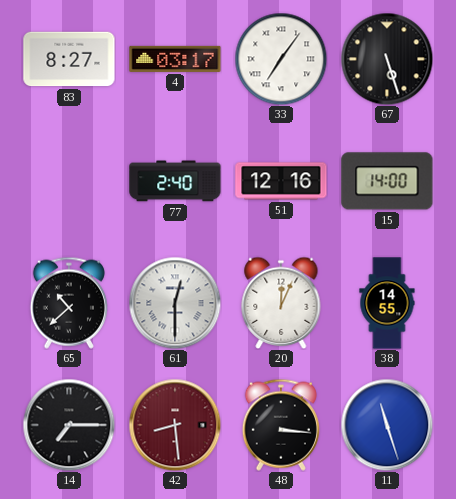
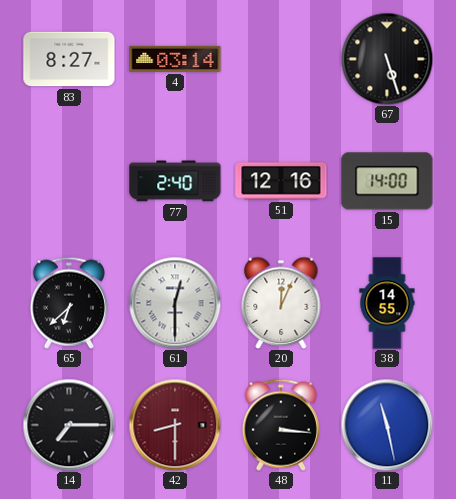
4: 03:17 -> 03:14 (175, 59)
33: 7:06 -> none (281, 59)
65: 10:38 -> 6:38 (69, 303)
42: 8:29 -> 8:30 (175, 425)
11: 11:27 -> 11:28 (387, 425)
